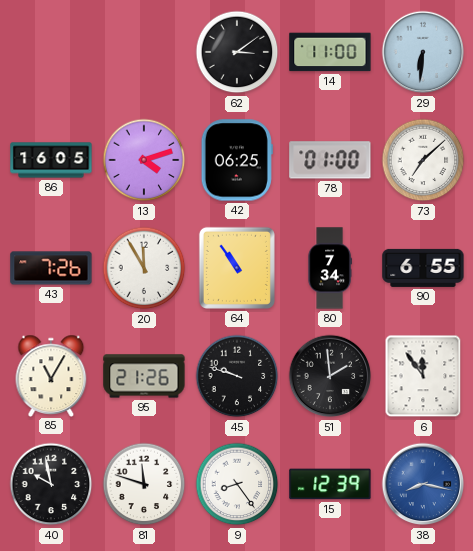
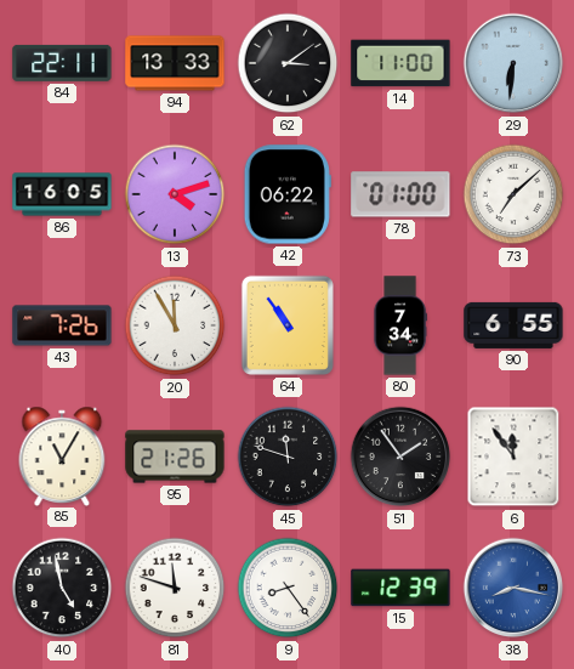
84: none -> 22:11 (62, 63)
94: none -> 13:33 (175, 63)
42: 06:25 -> 06:22 (288, 194)
45: 9:48 -> 11:48 (288, 457)
51: 1:59 -> 1:54 (400, 457)
40: 9:58 -> 4:58 (62, 588)
